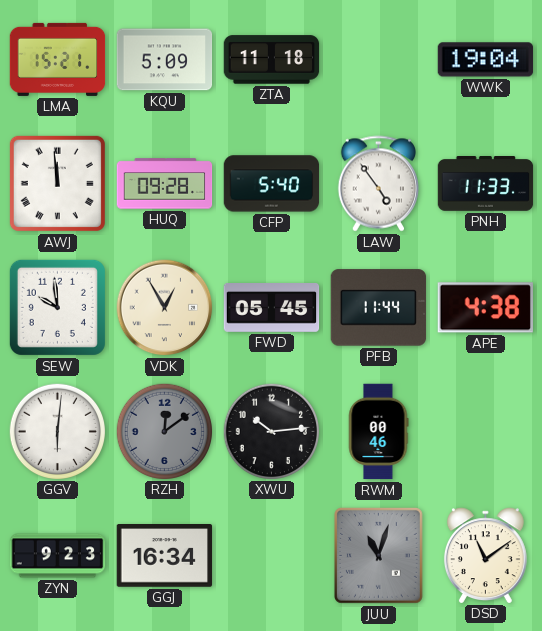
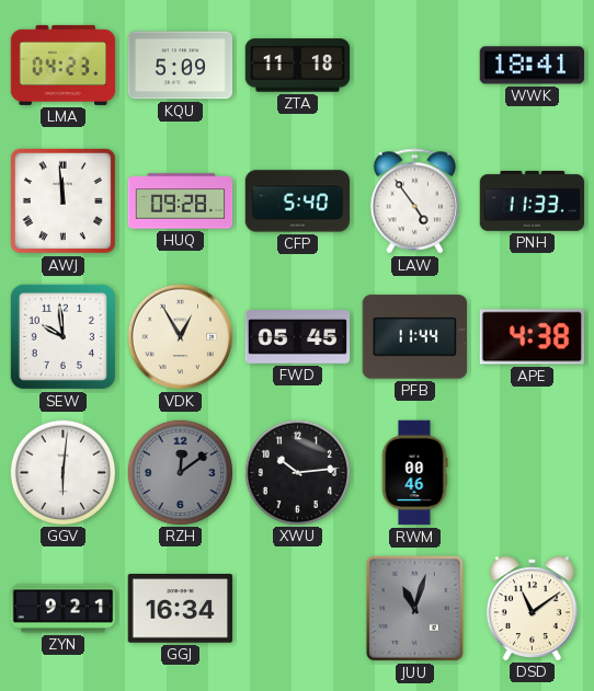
LMA: 15:21 -> 04:23 (64, 65)
WWK: 19:04 -> 18:41 (533, 66)
ZYN: 9:23 -> 9:21 (64, 609)
